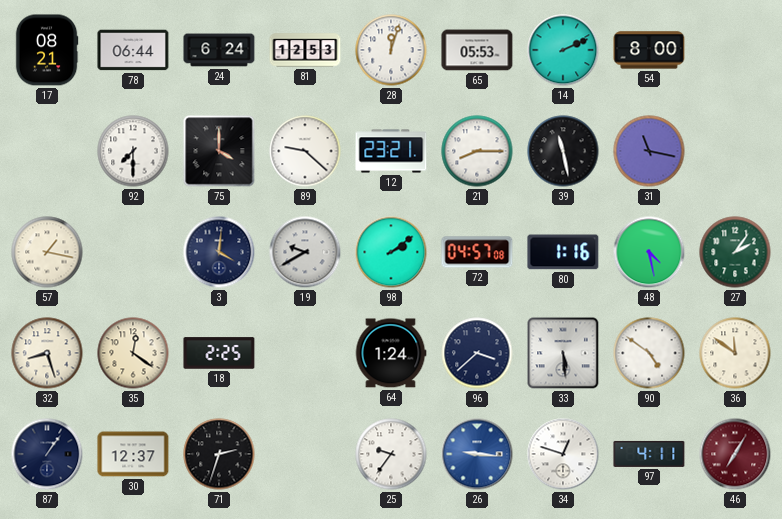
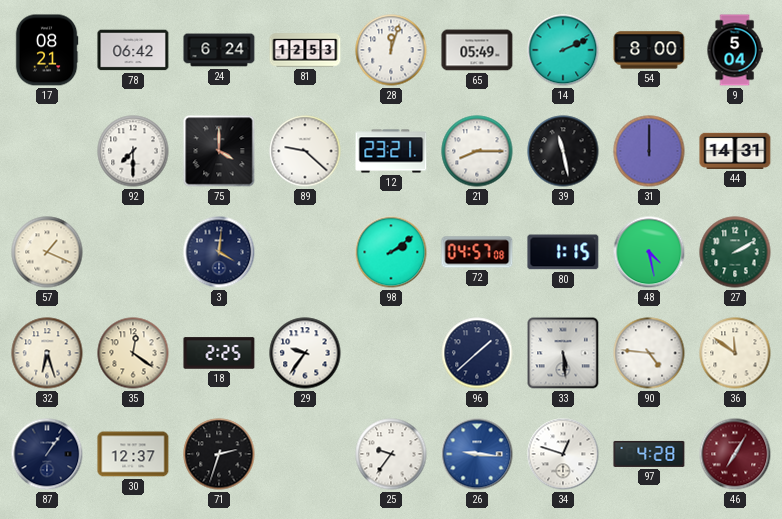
78: 06:44 -> 06:42 (133, 50)
65: 05:53 -> 05:49 (477, 50)
9: none -> 5:04 (735, 50)
31: 11:17 -> 12:00 (649, 151)
44: none -> 14:31 (735, 151)
57: 1:17 -> 1:19 (47, 252)
19: 9:40 -> none (305, 252)
80: 1:16 -> 1:15 (563, 252)
27: 2:06 -> 2:10 (735, 252)
32: 8:27 -> 6:27 (47, 353)
29: none -> 9:36 (305, 353)
64: 1:24 -> none (391, 353)
96: 3:38 -> 1:38 (477, 353)
90: 4:51 -> 4:46 (649, 353)
97: 4:11 -> 4:28 (649, 454)
